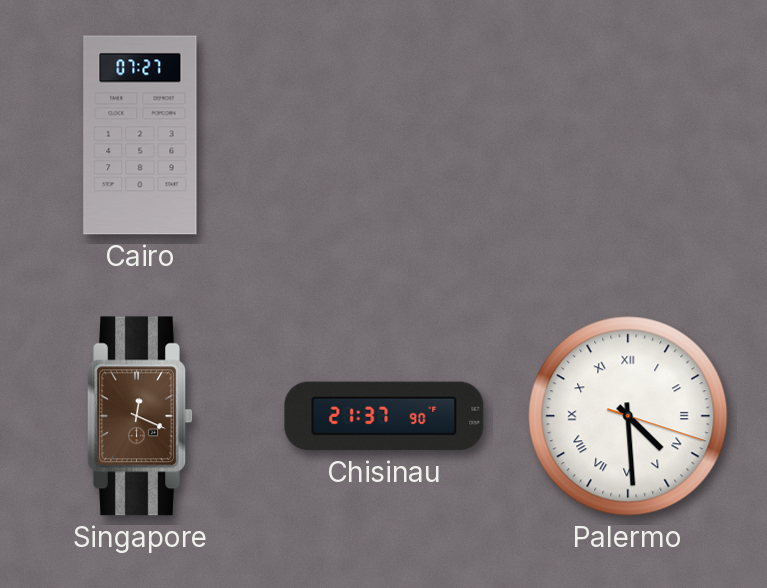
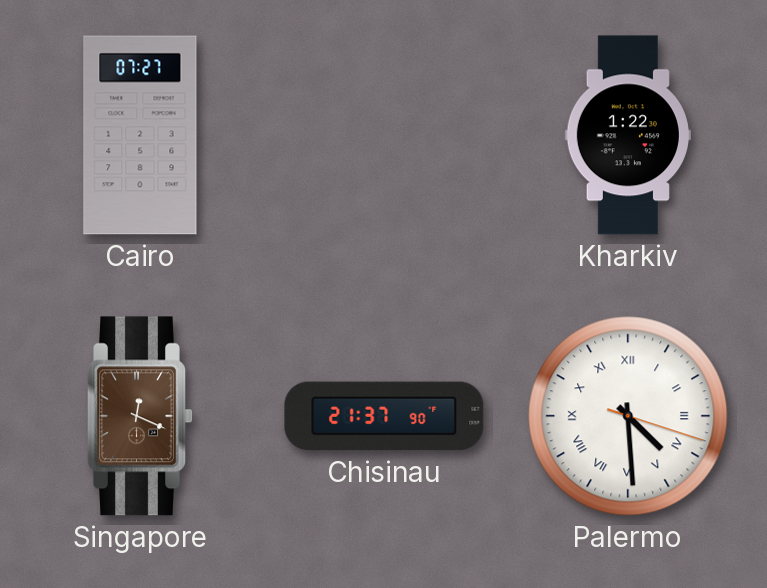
Kharkiv: none -> 1:22 (628, 135)
